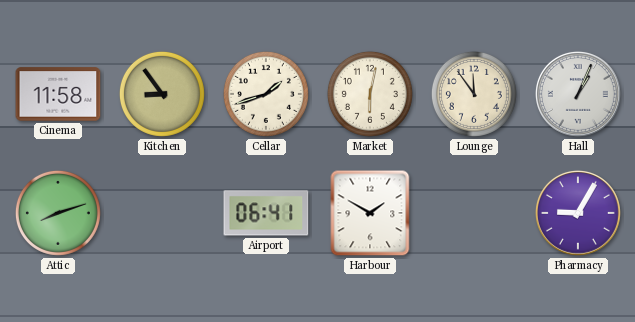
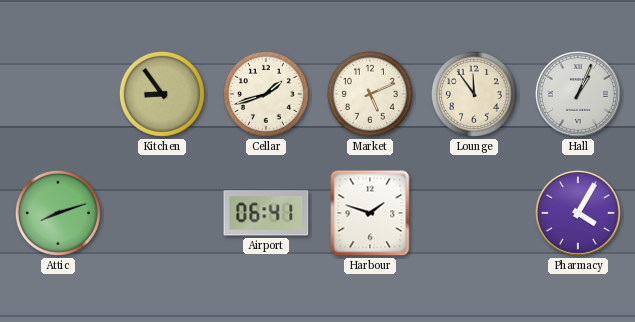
Cinema: 11:58 -> none (58, 94)
Market: 6:02 -> 5:11 (370, 94)
Harbour: 1:50 -> 1:48 (370, 213)
Pharmacy: 9:05 -> 4:05 (578, 213)
